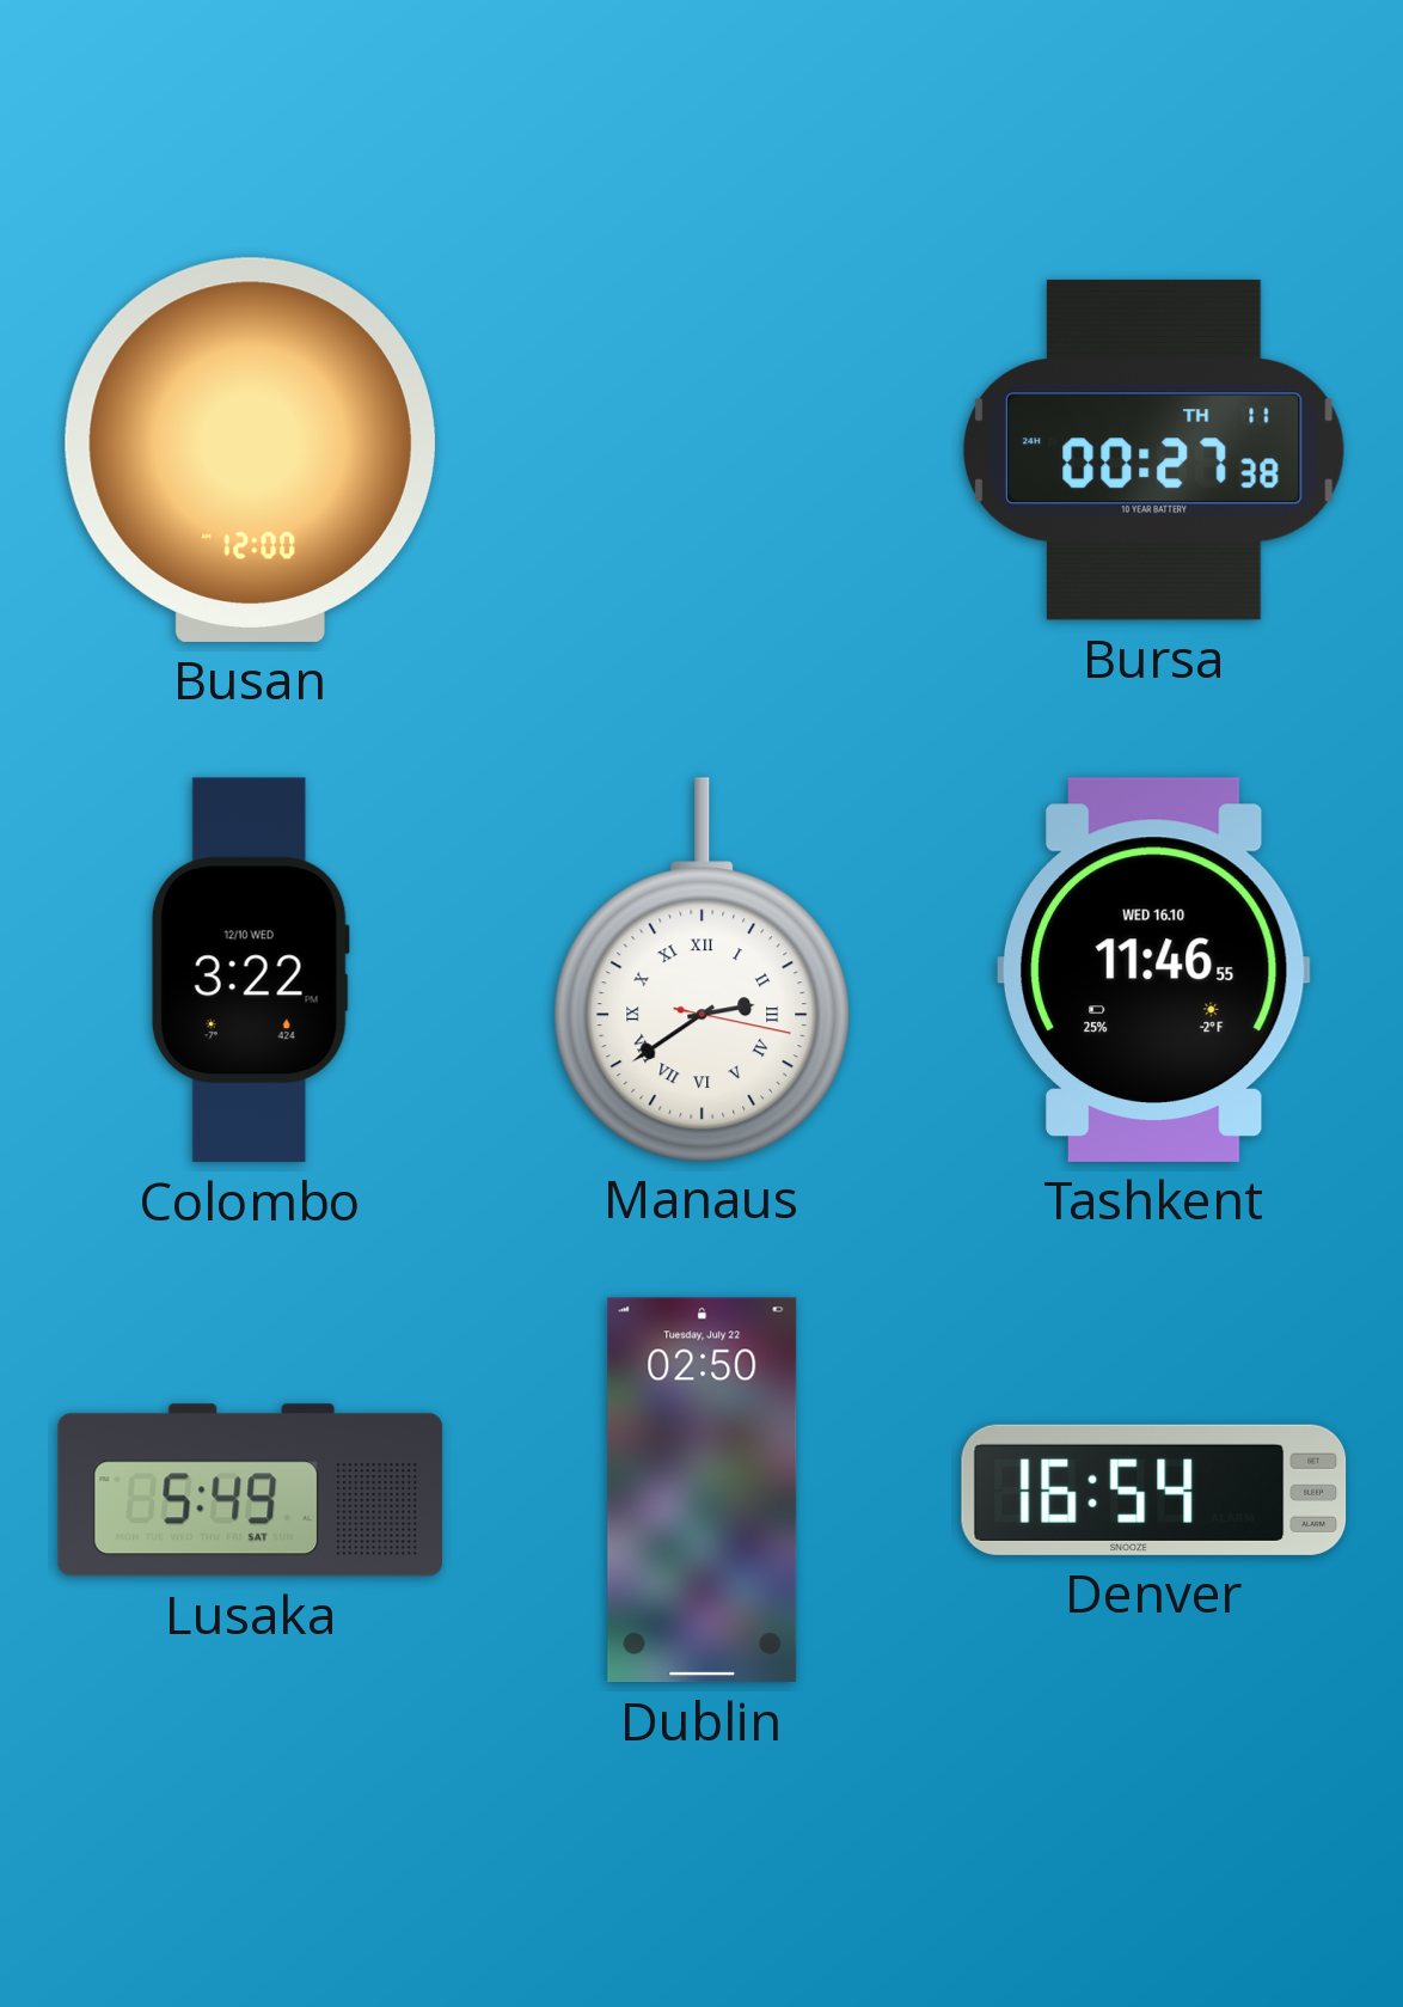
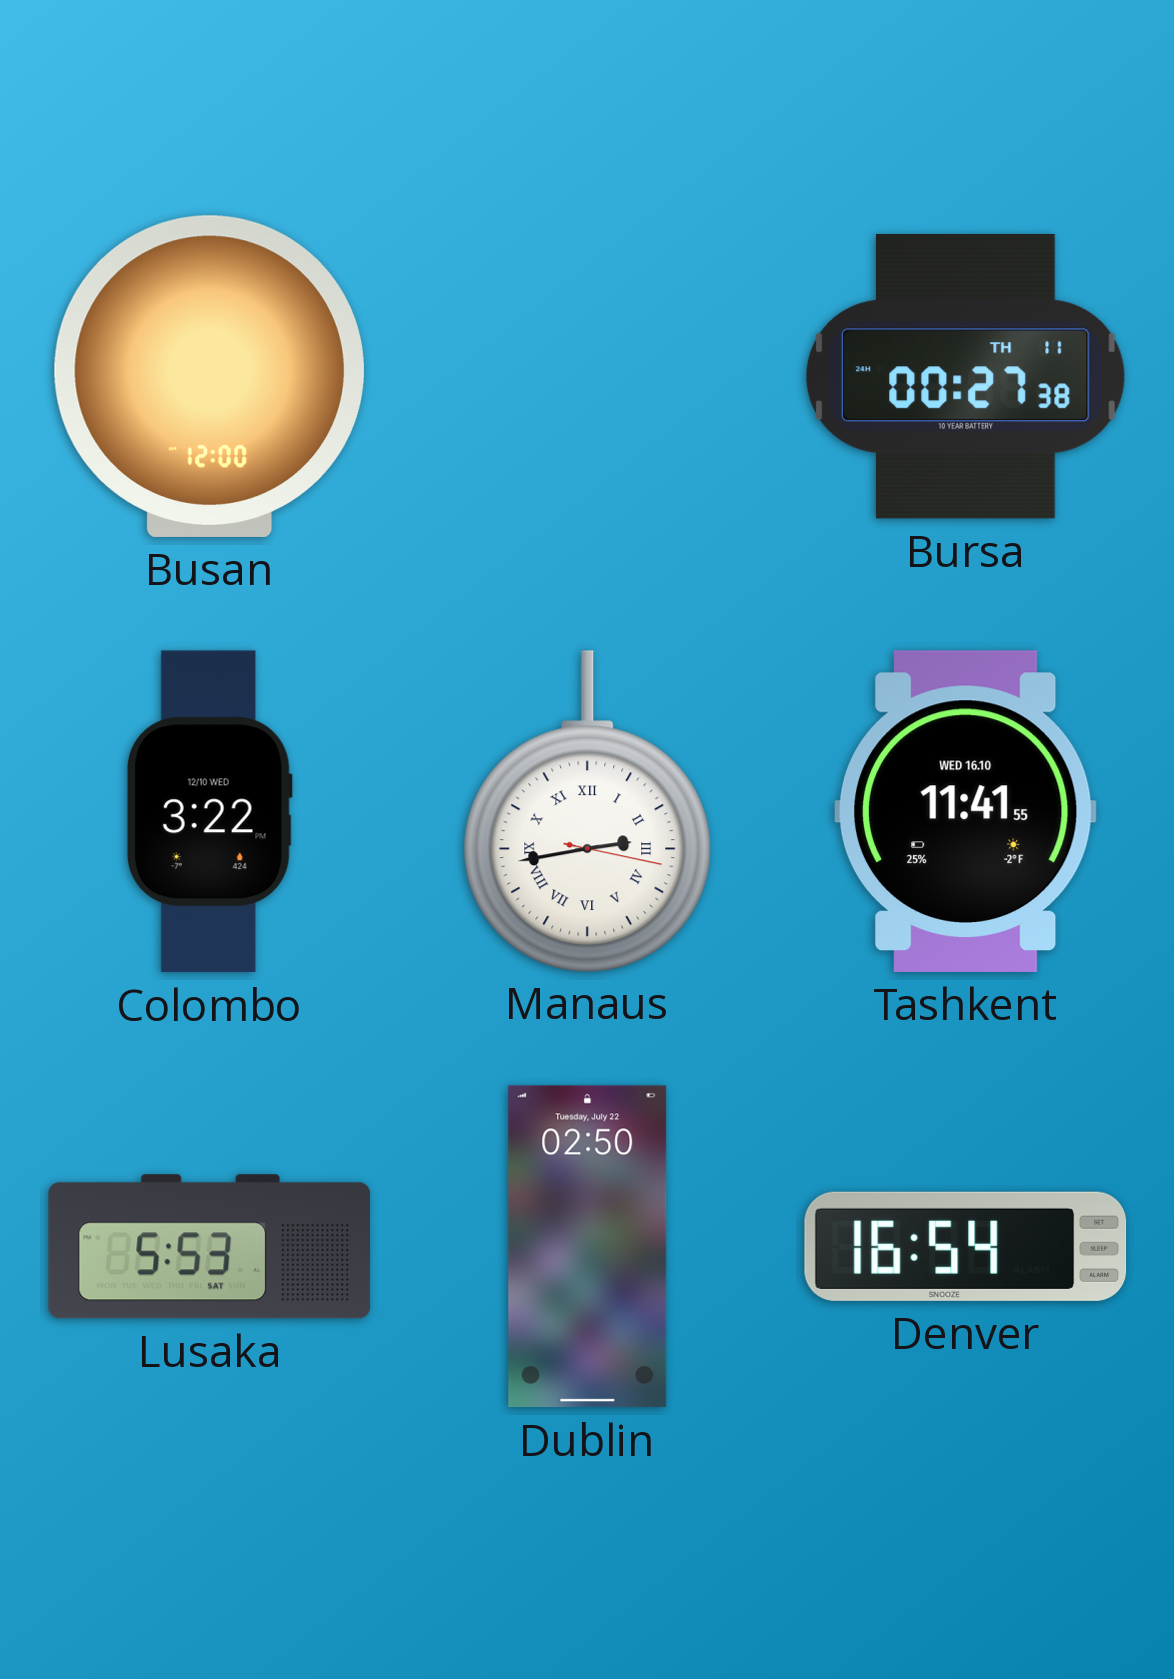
Manaus: 2:39 -> 2:43 (588, 811)
Tashkent: 11:46 -> 11:41 (965, 811)
Lusaka: 5:49 -> 5:53 (210, 1247)
